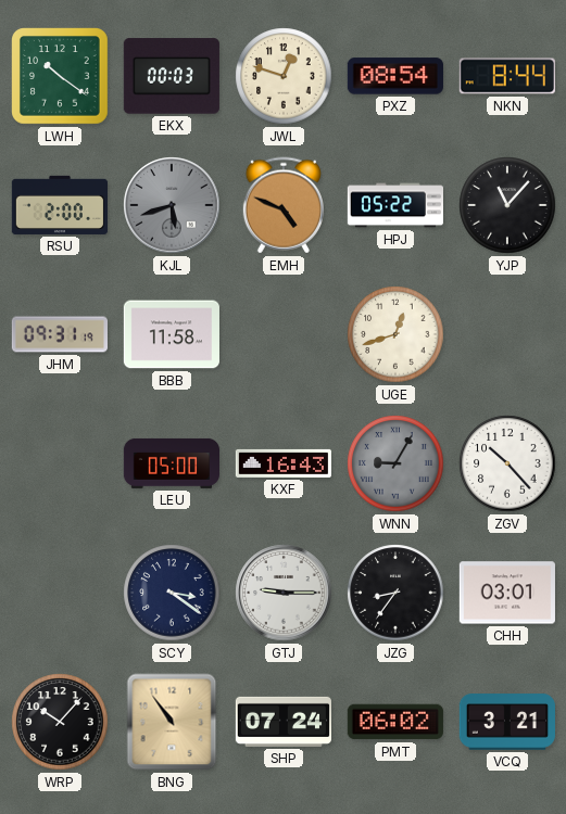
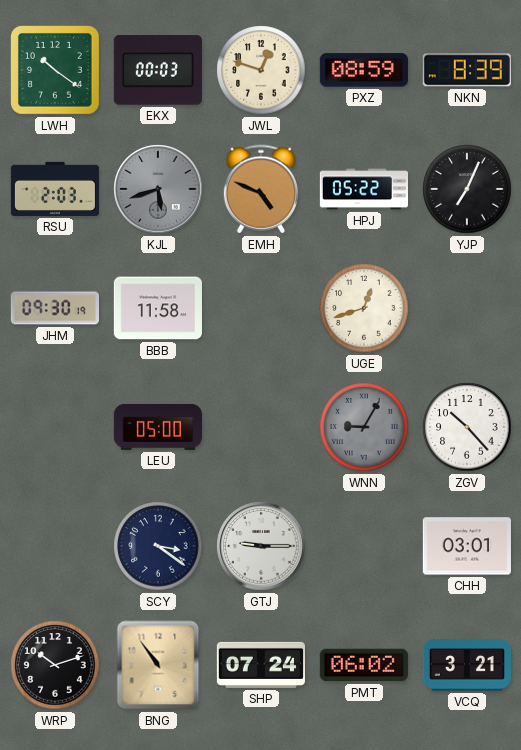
PXZ: 08:54 -> 08:59 (364, 70)
NKN: 8:44 -> 8:39 (467, 70)
RSU: 2:00 -> 2:03 (54, 189)
YJP: 11:07 -> 7:04 (467, 189)
JHM: 09:31 -> 09:30 (54, 308)
KXF: 16:43 -> none (282, 463)
JZG: 8:36 -> none (395, 593)
WRP: 10:07 -> 10:12 (55, 665)
